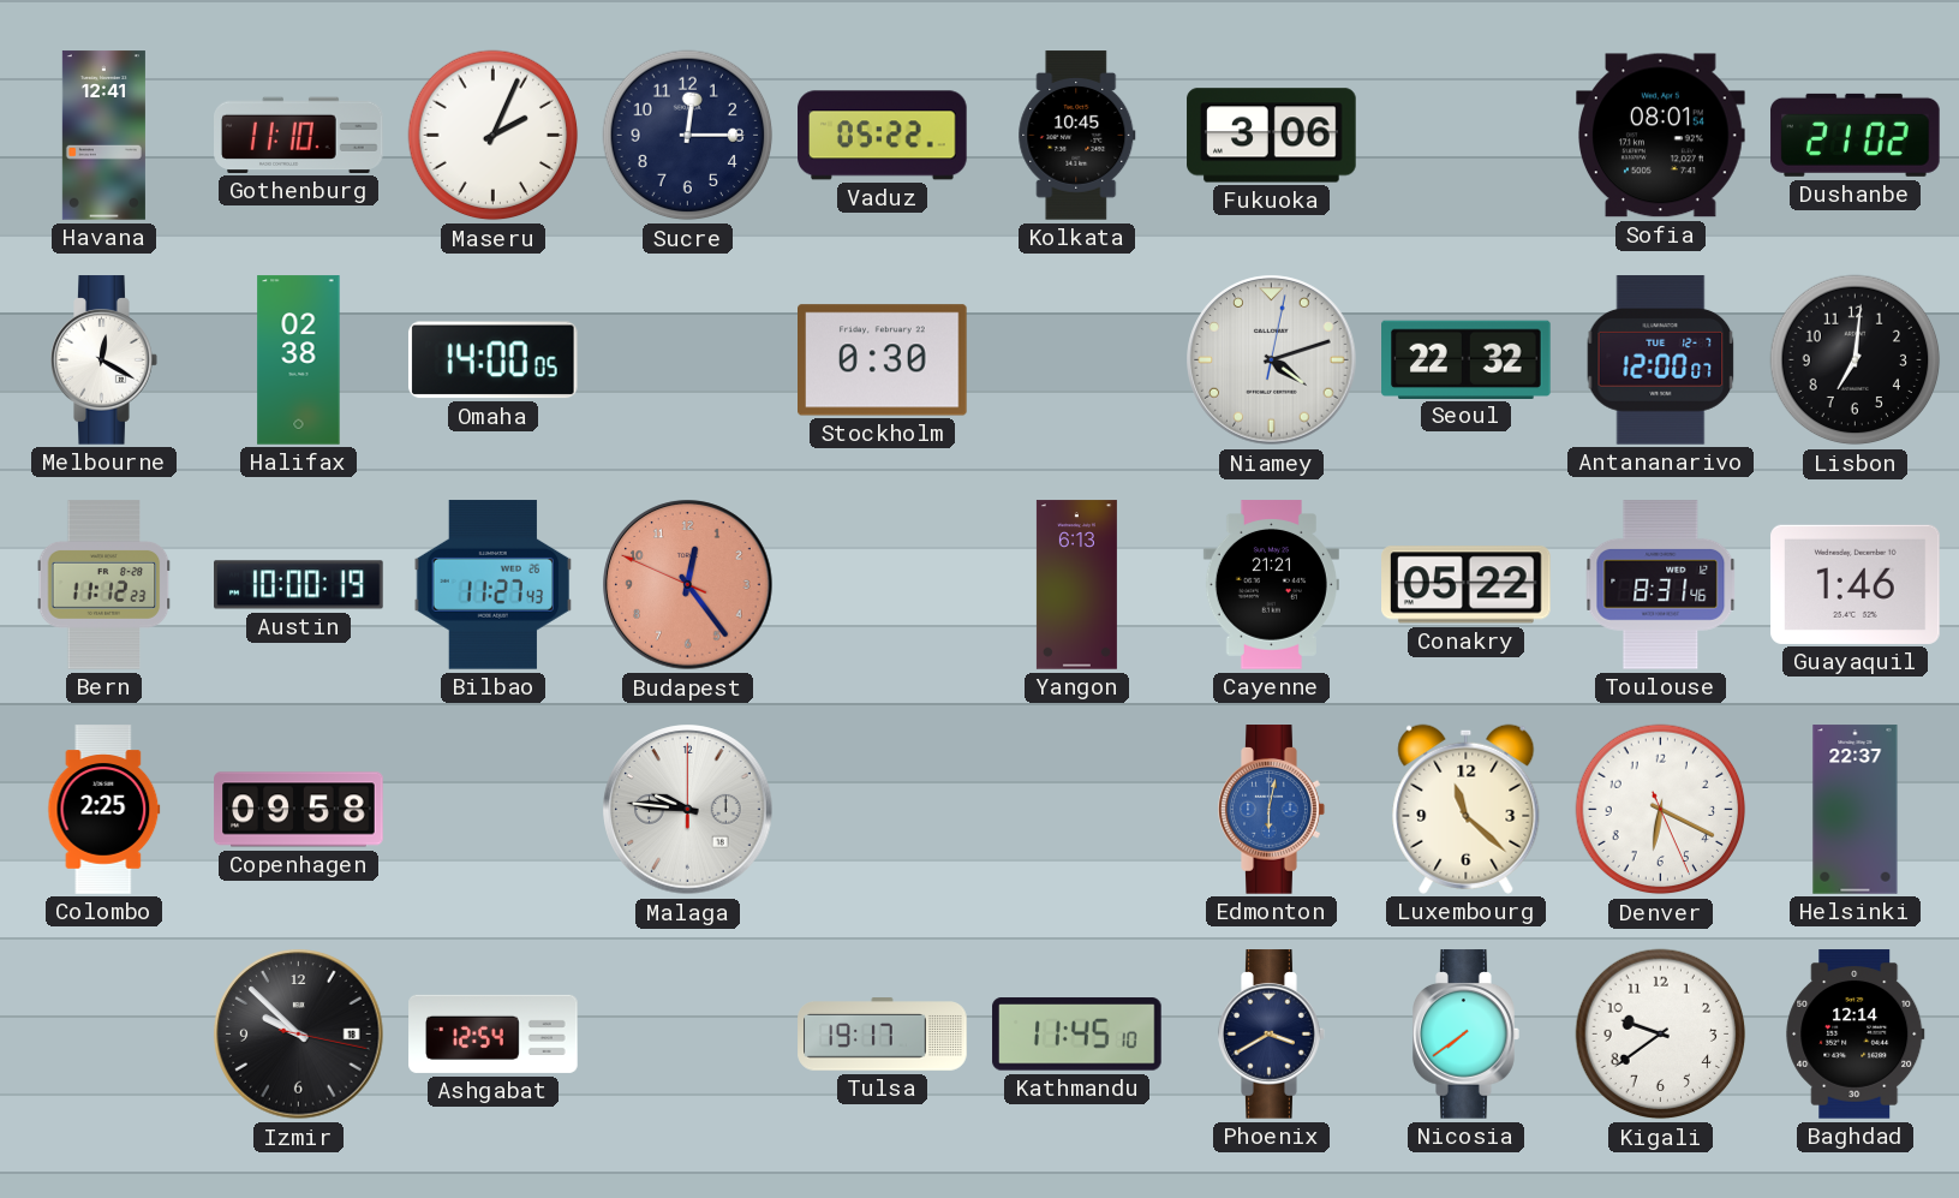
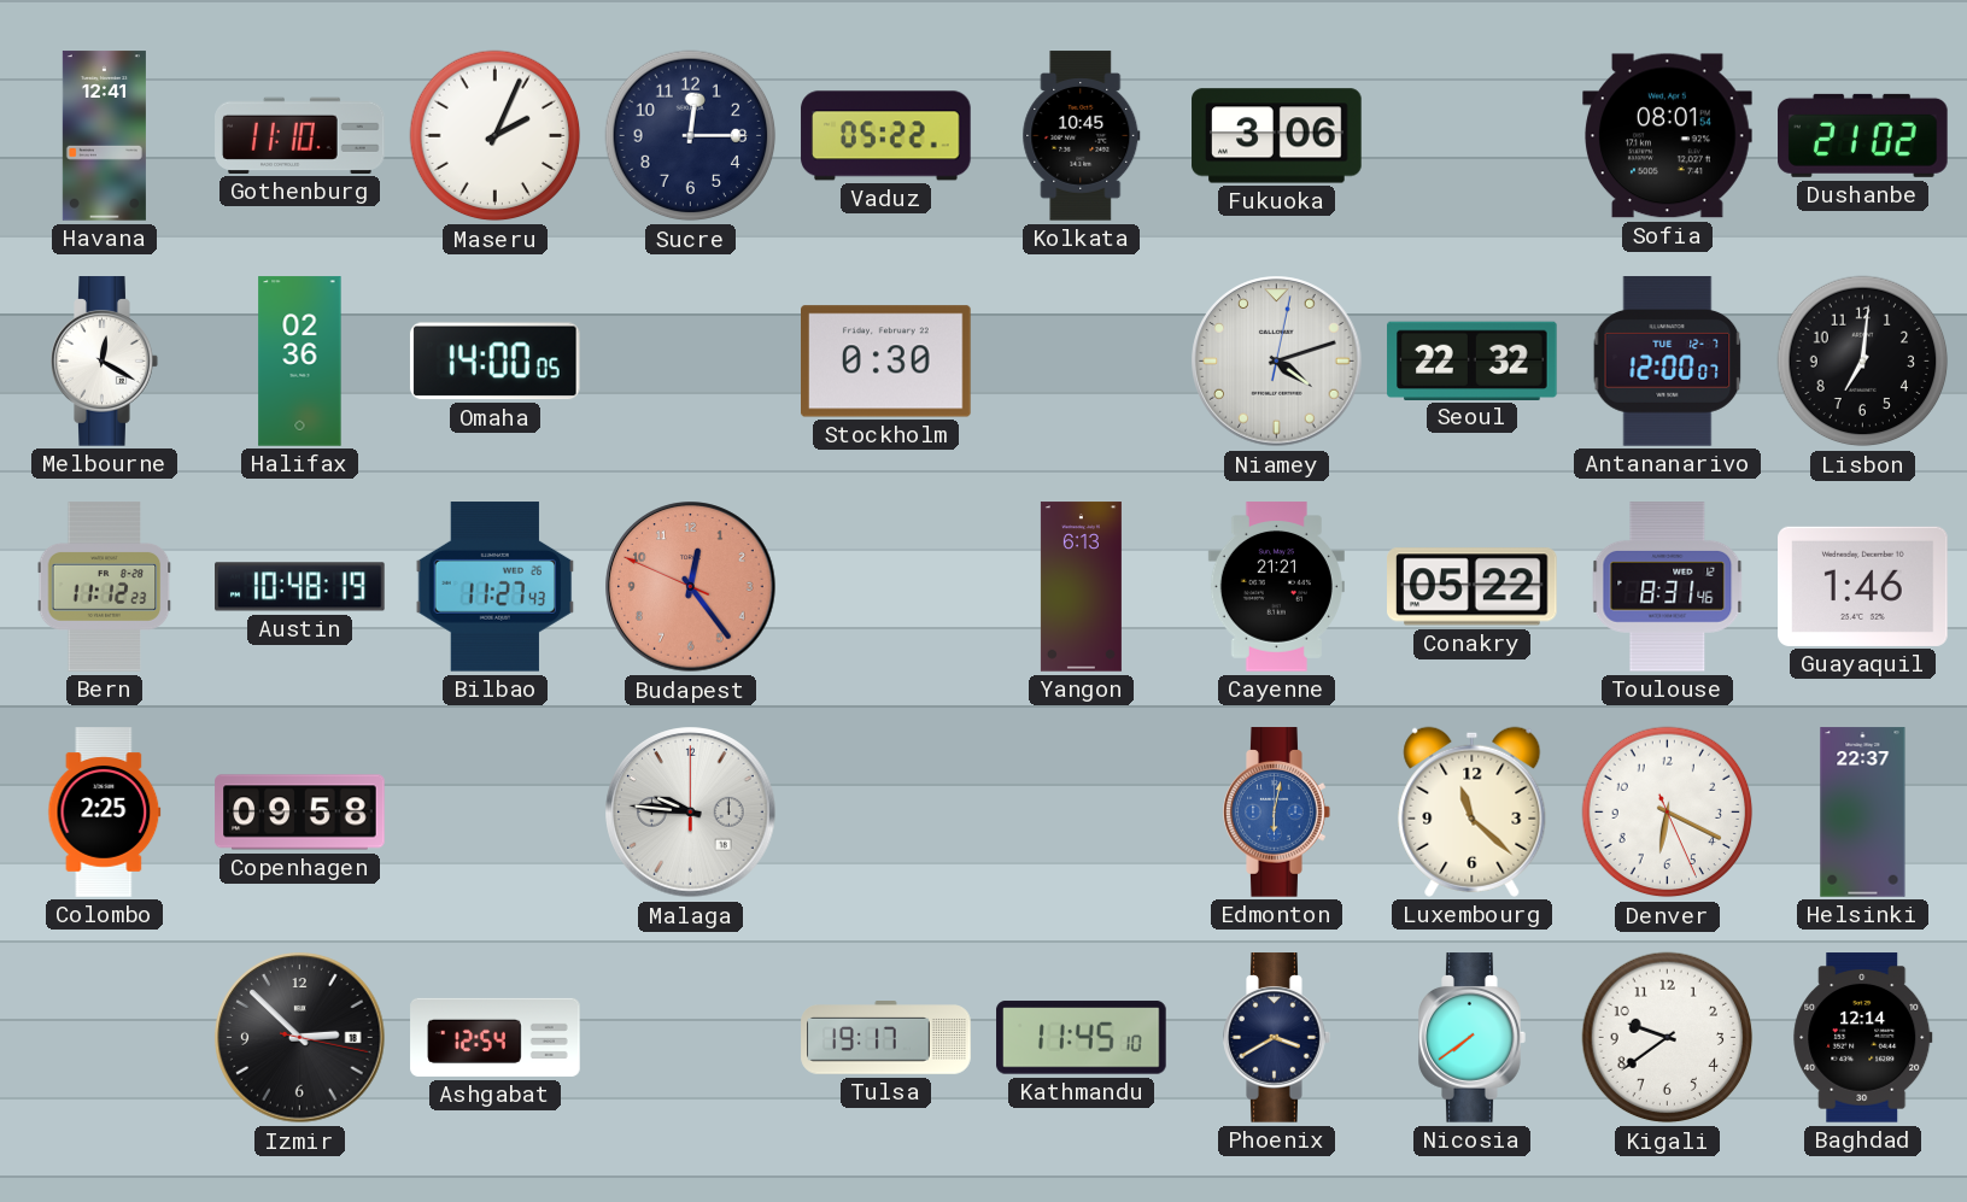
Halifax: 02:38 -> 02:36 (300, 362)
Austin: 10:00 -> 10:48 (300, 587)
Izmir: 9:52 -> 2:52 (300, 1038)
